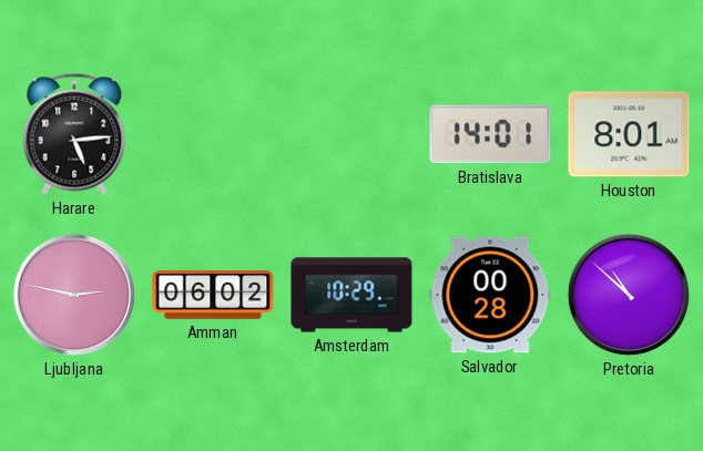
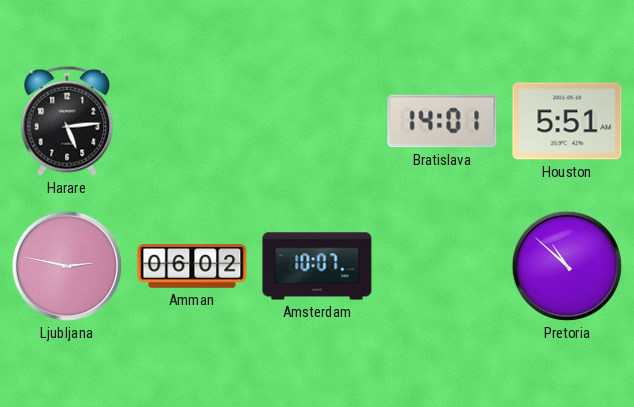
Houston: 8:01 -> 5:51 (567, 121)
Amsterdam: 10:29 -> 10:07 (317, 266)
Salvador: 00:28 -> none (490, 295)
